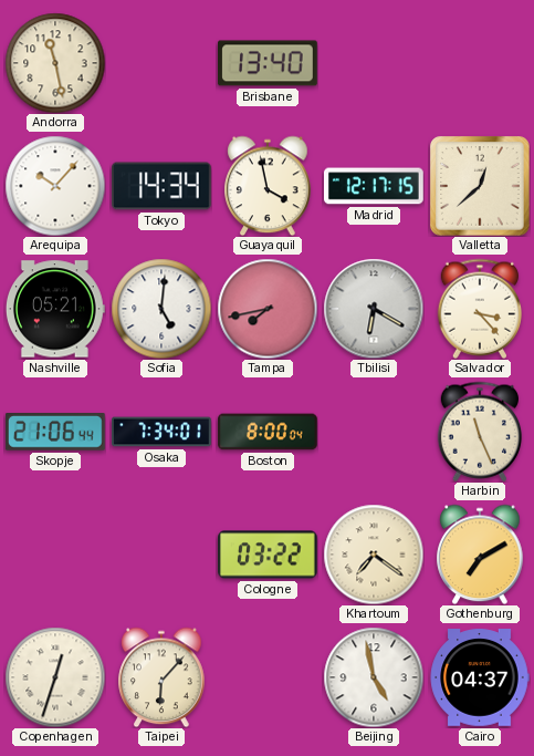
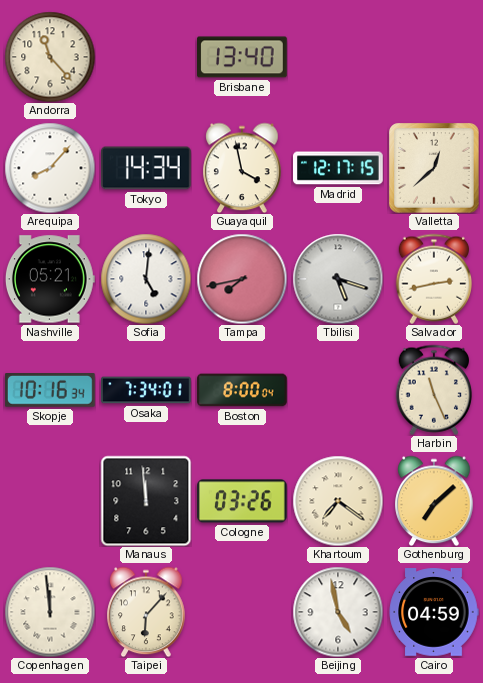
Andorra: 11:28 -> 11:23 (50, 57)
Arequipa: 10:07 -> 8:07 (50, 168)
Tbilisi: 6:20 -> 5:18 (338, 279)
Salvador: 3:23 -> 2:43 (433, 279)
Skopje: 21:06 -> 10:16 (50, 391)
Manaus: none -> 11:59 (146, 501)
Cologne: 03:22 -> 03:26 (243, 501)
Gothenburg: 7:10 -> 7:08 (434, 501)
Copenhagen: 12:33 -> 11:59 (50, 612)
Cairo: 04:37 -> 04:59 (434, 612)
